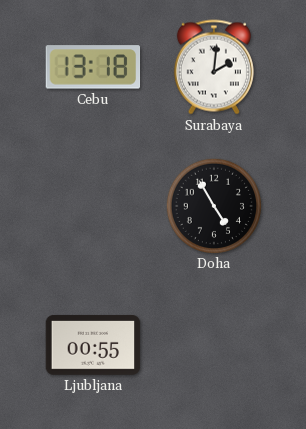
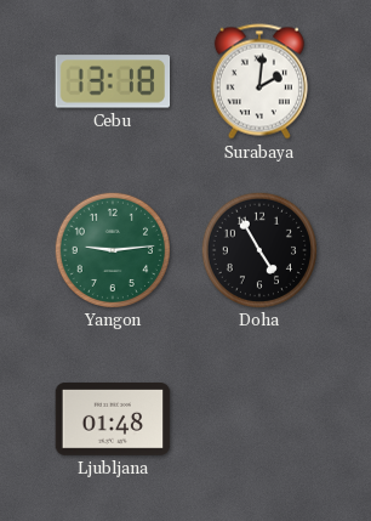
Yangon: none -> 9:14 (112, 249)
Ljubljana: 00:55 -> 01:48 (113, 419)
